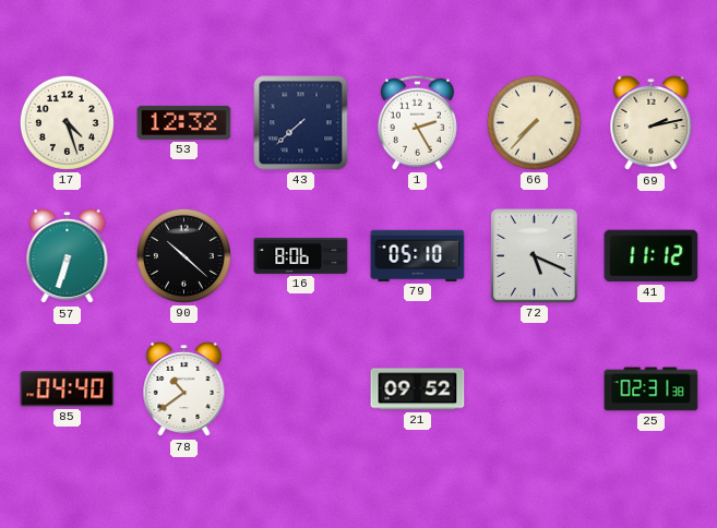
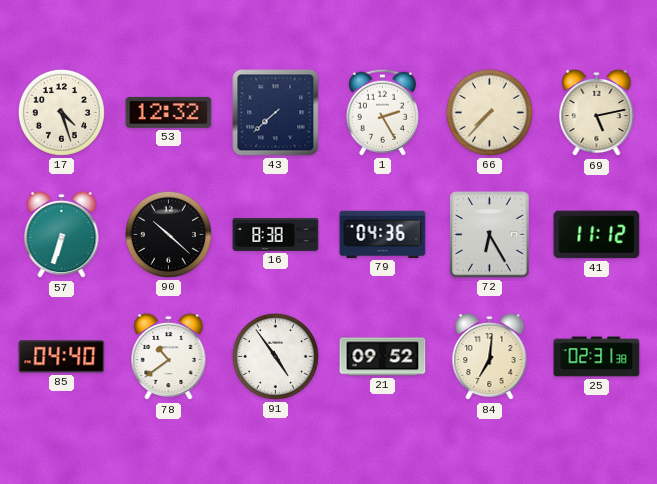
69: 2:13 -> 5:13 (597, 113)
16: 8:06 -> 8:38 (276, 234)
79: 05:10 -> 04:36 (383, 234)
72: 5:19 -> 6:25 (490, 235)
91: none -> 4:54 (275, 356)
84: none -> 7:01 (490, 357)
